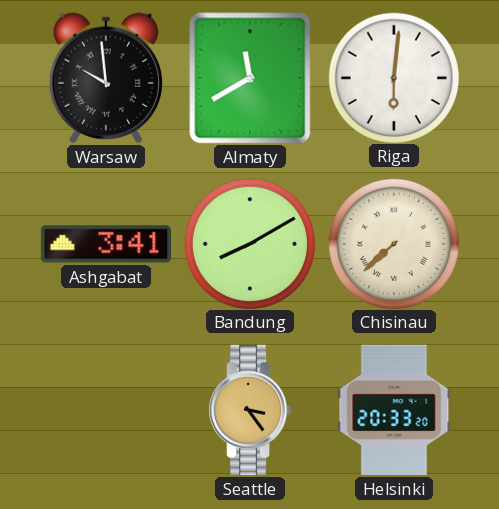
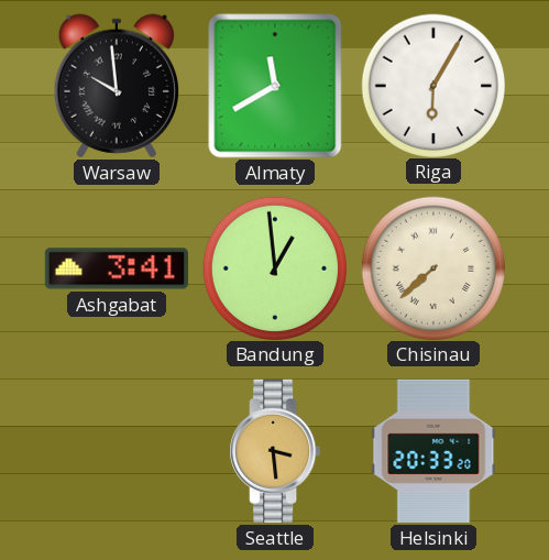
Riga: 6:01 -> 6:05 (432, 85)
Bandung: 8:10 -> 12:59 (274, 267)
Seattle: 3:24 -> 3:29 (275, 451)
